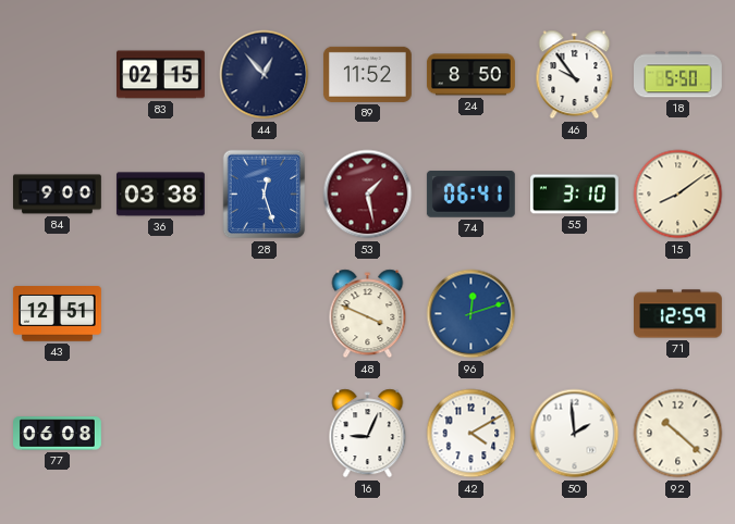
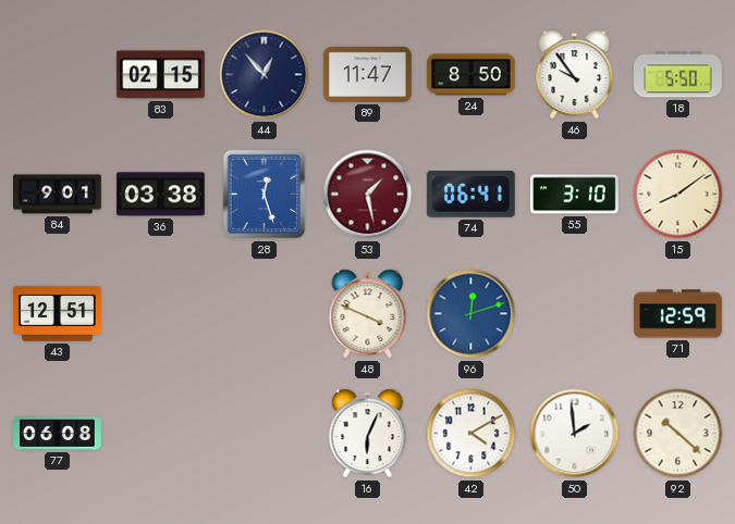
89: 11:52 -> 11:47 (367, 74)
84: 9:00 -> 9:01 (58, 195)
16: 9:04 -> 6:04 (368, 434)
